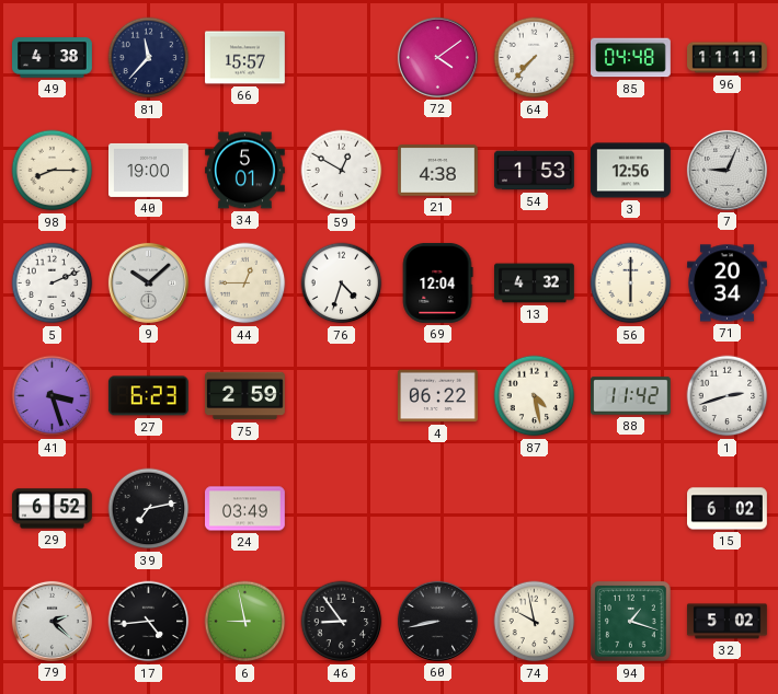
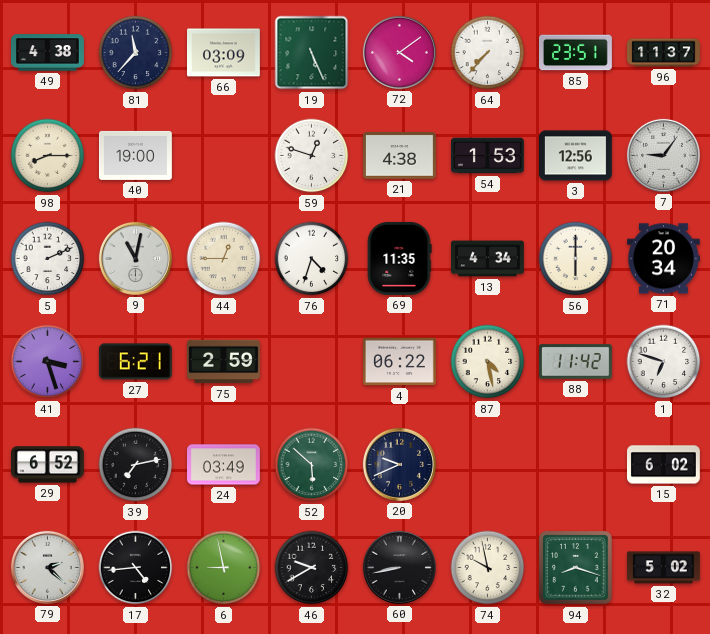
66: 15:57 -> 03:09 (224, 53)
19: none -> 5:26 (312, 53)
85: 04:48 -> 23:51 (576, 53)
96: 11:11 -> 11:37 (664, 53)
34: 5:01 -> none (244, 171)
59: 12:50 -> 12:48 (312, 156)
7: 9:04 -> 9:06 (663, 155)
9: 10:08 -> 11:02 (135, 258)
69: 12:04 -> 11:35 (399, 258)
13: 4:32 -> 4:34 (488, 259)
27: 6:23 -> 6:21 (135, 362)
1: 2:42 -> 6:48 (664, 362)
52: none -> 5:52 (312, 465)
20: none -> 9:41 (399, 464)
46: 8:54 -> 9:40 (312, 568)
94: 1:18 -> 8:18 (576, 568)
